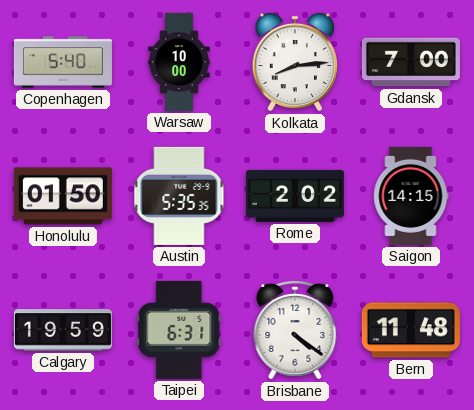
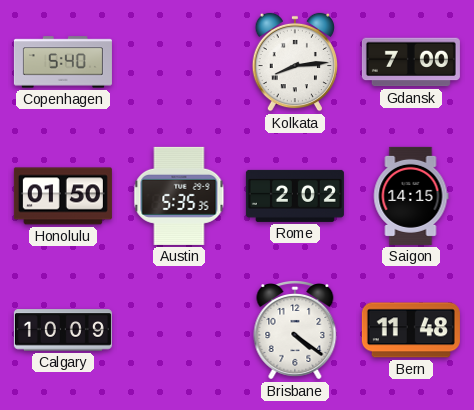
Warsaw: 10:00 -> none (179, 62)
Calgary: 19:59 -> 10:09 (63, 330)
Taipei: 6:31 -> none (179, 330)
